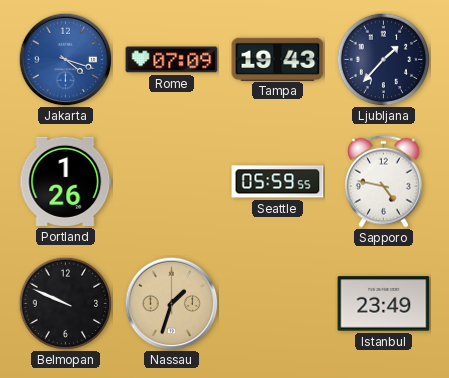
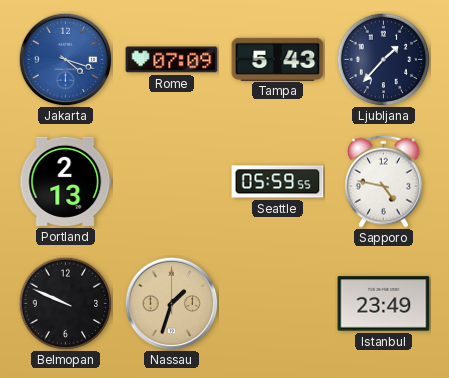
Tampa: 19:43 -> 5:43 (278, 59)
Portland: 1:26 -> 2:13 (66, 181)
